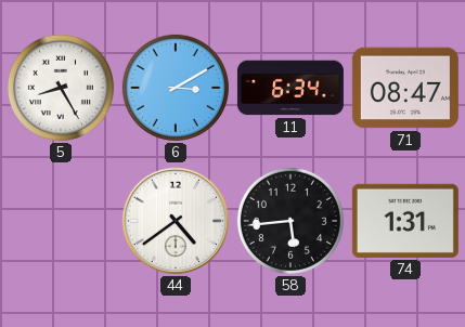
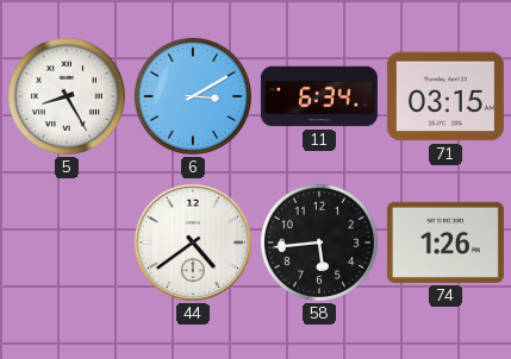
71: 08:47 -> 03:15 (445, 96)
74: 1:31 -> 1:26 (445, 243)
